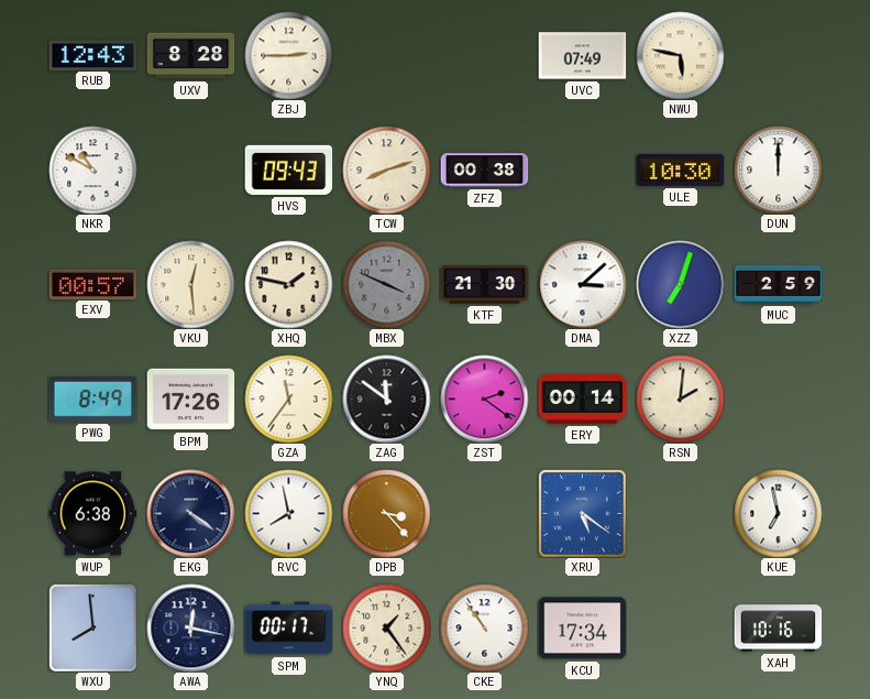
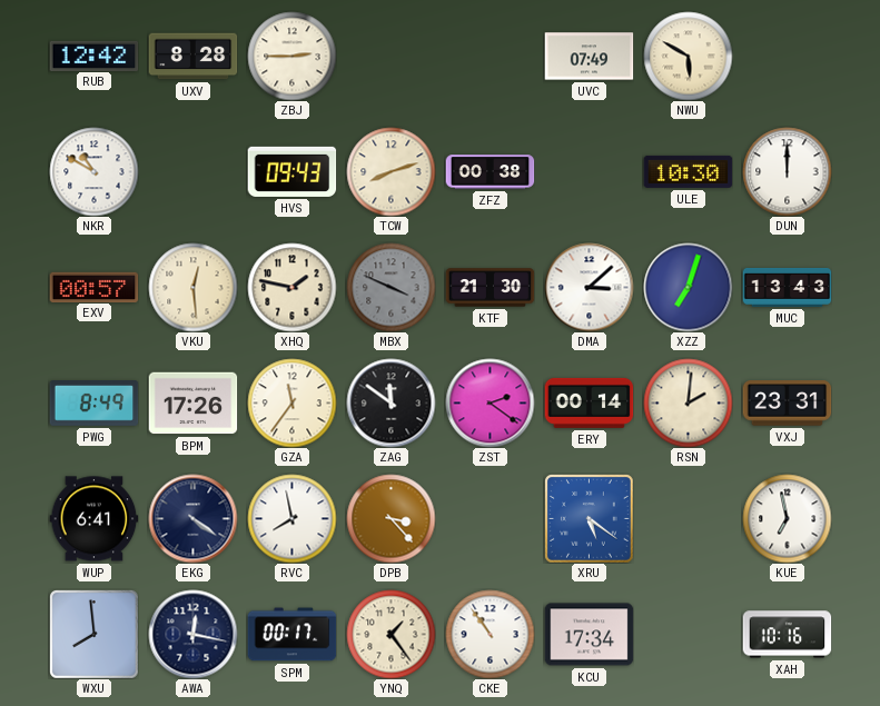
RUB: 12:43 -> 12:42 (93, 56)
NWU: 5:47 -> 5:50 (688, 56)
MUC: 2:59 -> 13:43 (787, 287)
VXJ: none -> 23:31 (787, 404)
WUP: 6:38 -> 6:41 (93, 519)
